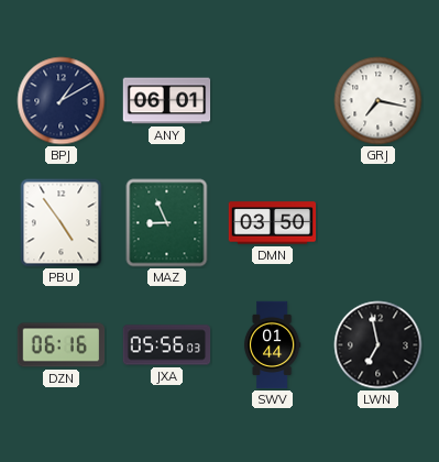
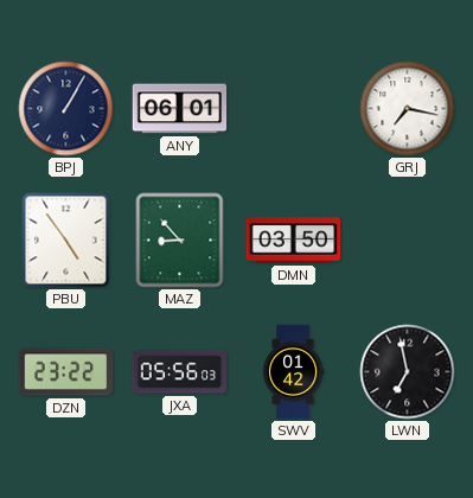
BPJ: 1:10 -> 1:05 (66, 109)
MAZ: 8:56 -> 8:53 (180, 241)
DZN: 06:16 -> 23:22 (66, 372)
SWV: 01:44 -> 01:42 (293, 372)
